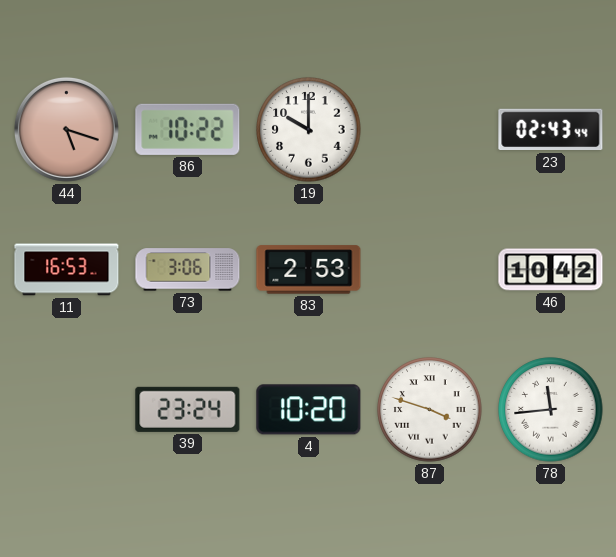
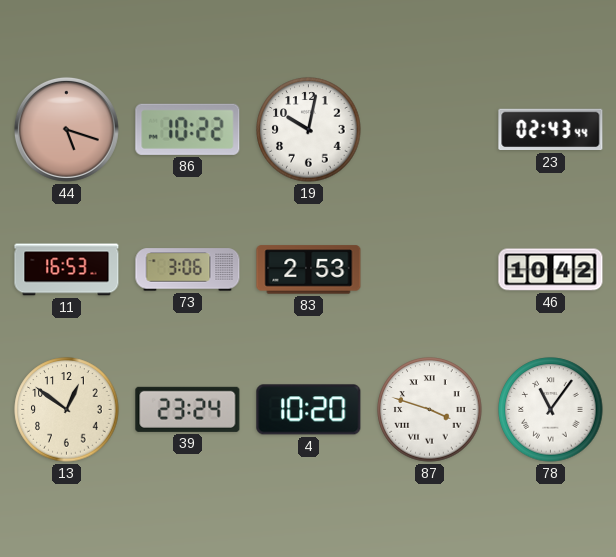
19: 10:00 -> 10:02 (309, 130)
13: none -> 12:51 (67, 410)
78: 11:44 -> 11:06 (551, 410)
